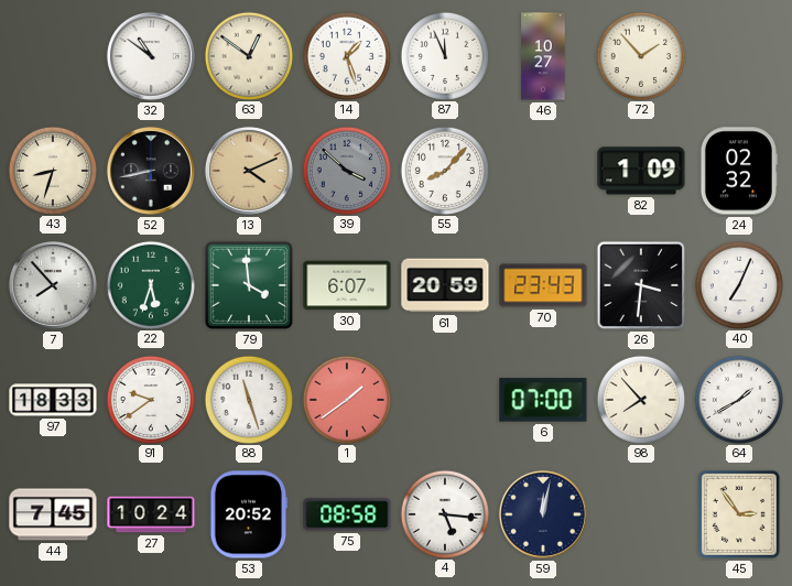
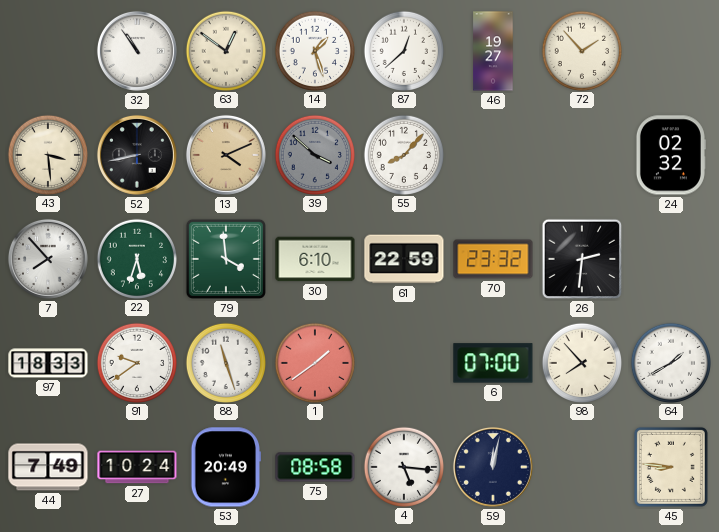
32: 10:51 -> 10:54 (137, 51)
87: 11:56 -> 12:38 (403, 50)
46: 10:27 -> 19:27 (493, 51)
43: 8:33 -> 3:29 (47, 154)
82: 1:09 -> none (641, 171)
30: 6:07 -> 6:10 (315, 259)
61: 20:59 -> 22:59 (404, 259)
70: 23:43 -> 23:32 (493, 259)
26: 3:31 -> 2:31 (582, 259)
40: 7:04 -> none (738, 284)
44: 7:45 -> 7:49 (48, 467)
53: 20:52 -> 20:49 (225, 467)
45: 2:54 -> 8:46 (671, 467)
